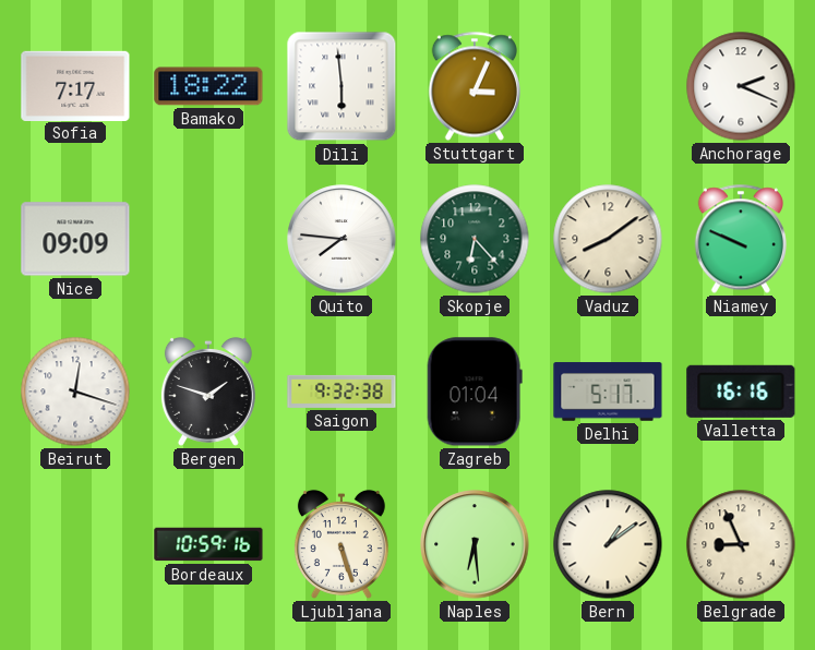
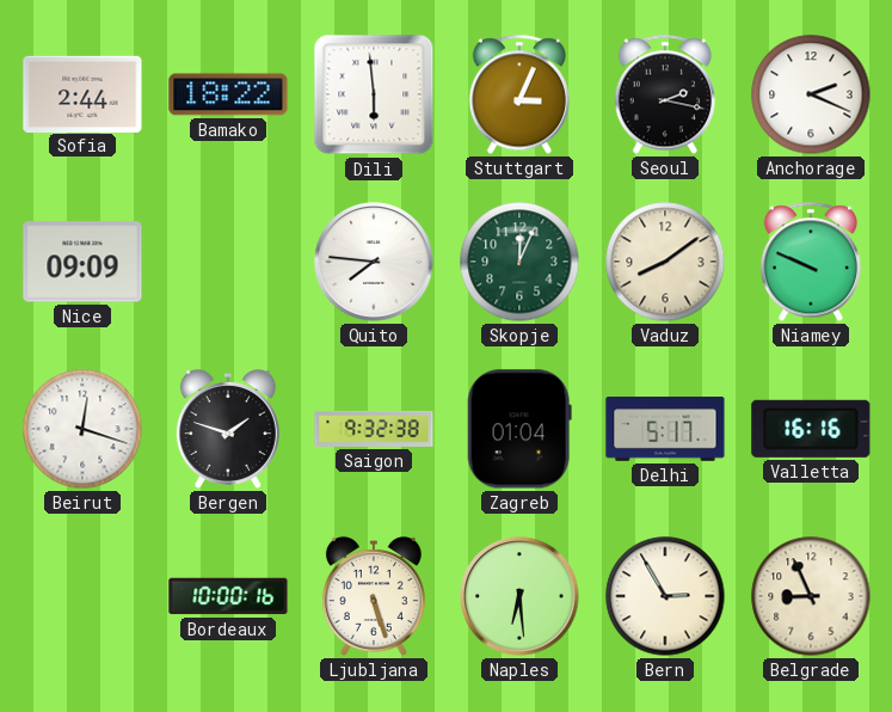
Sofia: 7:17 -> 2:44 (82, 93)
Seoul: none -> 2:17 (664, 94)
Skopje: 6:23 -> 12:04 (519, 262)
Bordeaux: 10:59 -> 10:00 (228, 596)
Bern: 1:09 -> 2:55 (665, 596)
